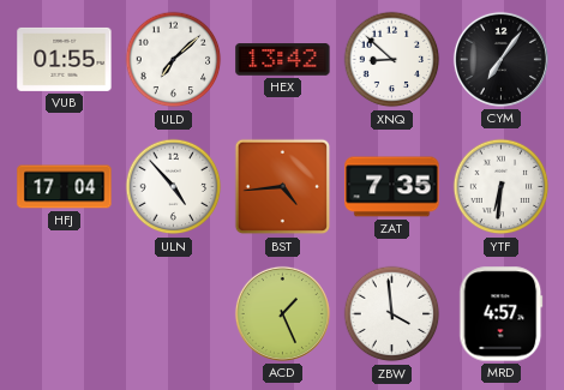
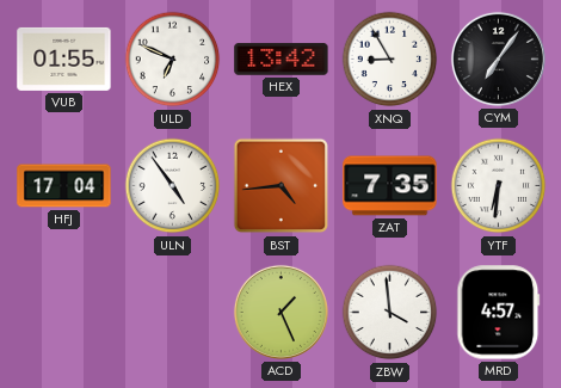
ULD: 7:08 -> 6:49 (173, 60)
XNQ: 8:52 -> 8:55 (390, 60)
ULN: 4:53 -> 4:54 (173, 186)
